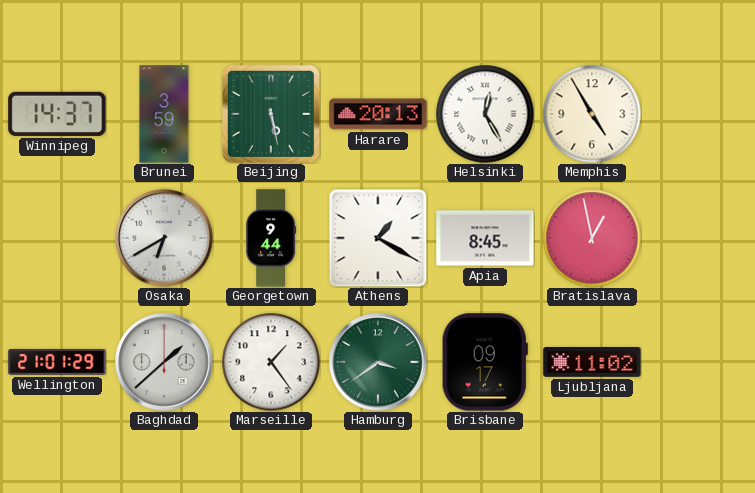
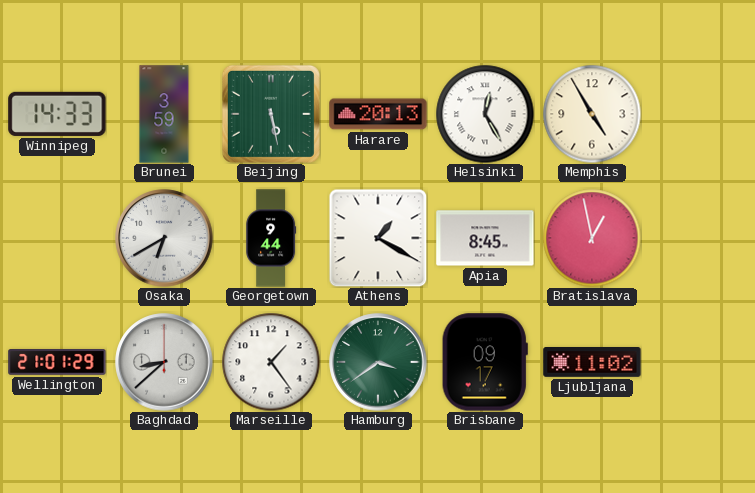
Winnipeg: 14:37 -> 14:33 (57, 114)
Baghdad: 1:38 -> 8:38 (164, 362)
